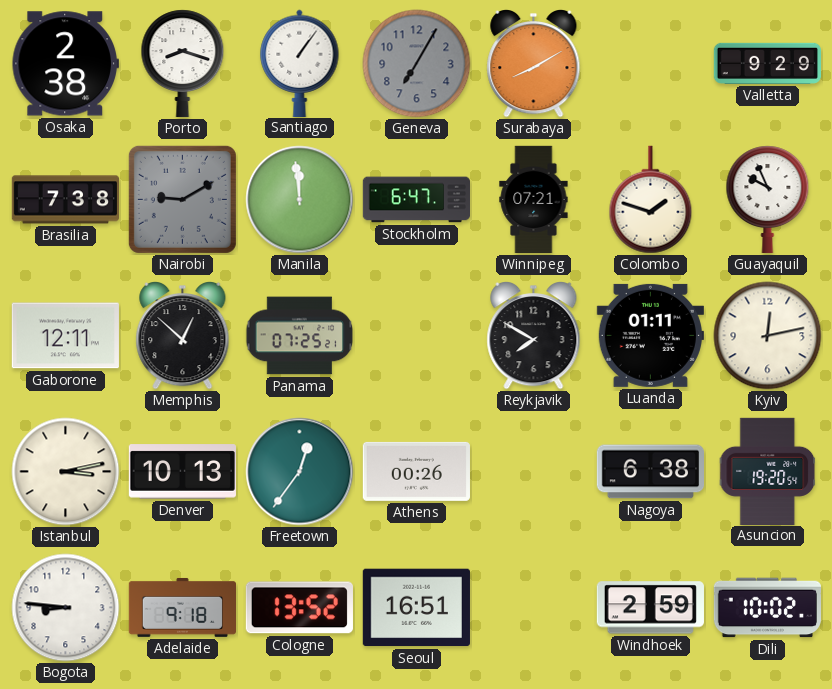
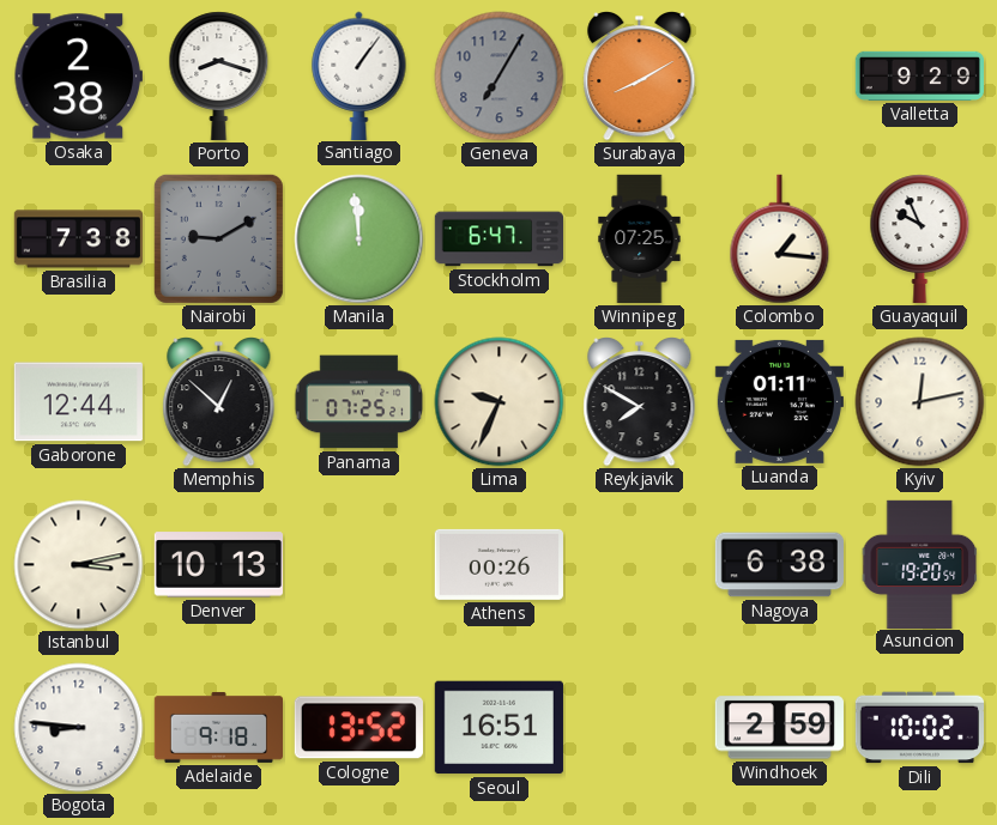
Winnipeg: 07:21 -> 07:25 (640, 239)
Colombo: 1:48 -> 1:16 (780, 239)
Gaborone: 12:11 -> 12:44 (78, 402)
Lima: none -> 9:34 (500, 402)
Freetown: 12:36 -> none (300, 472)
